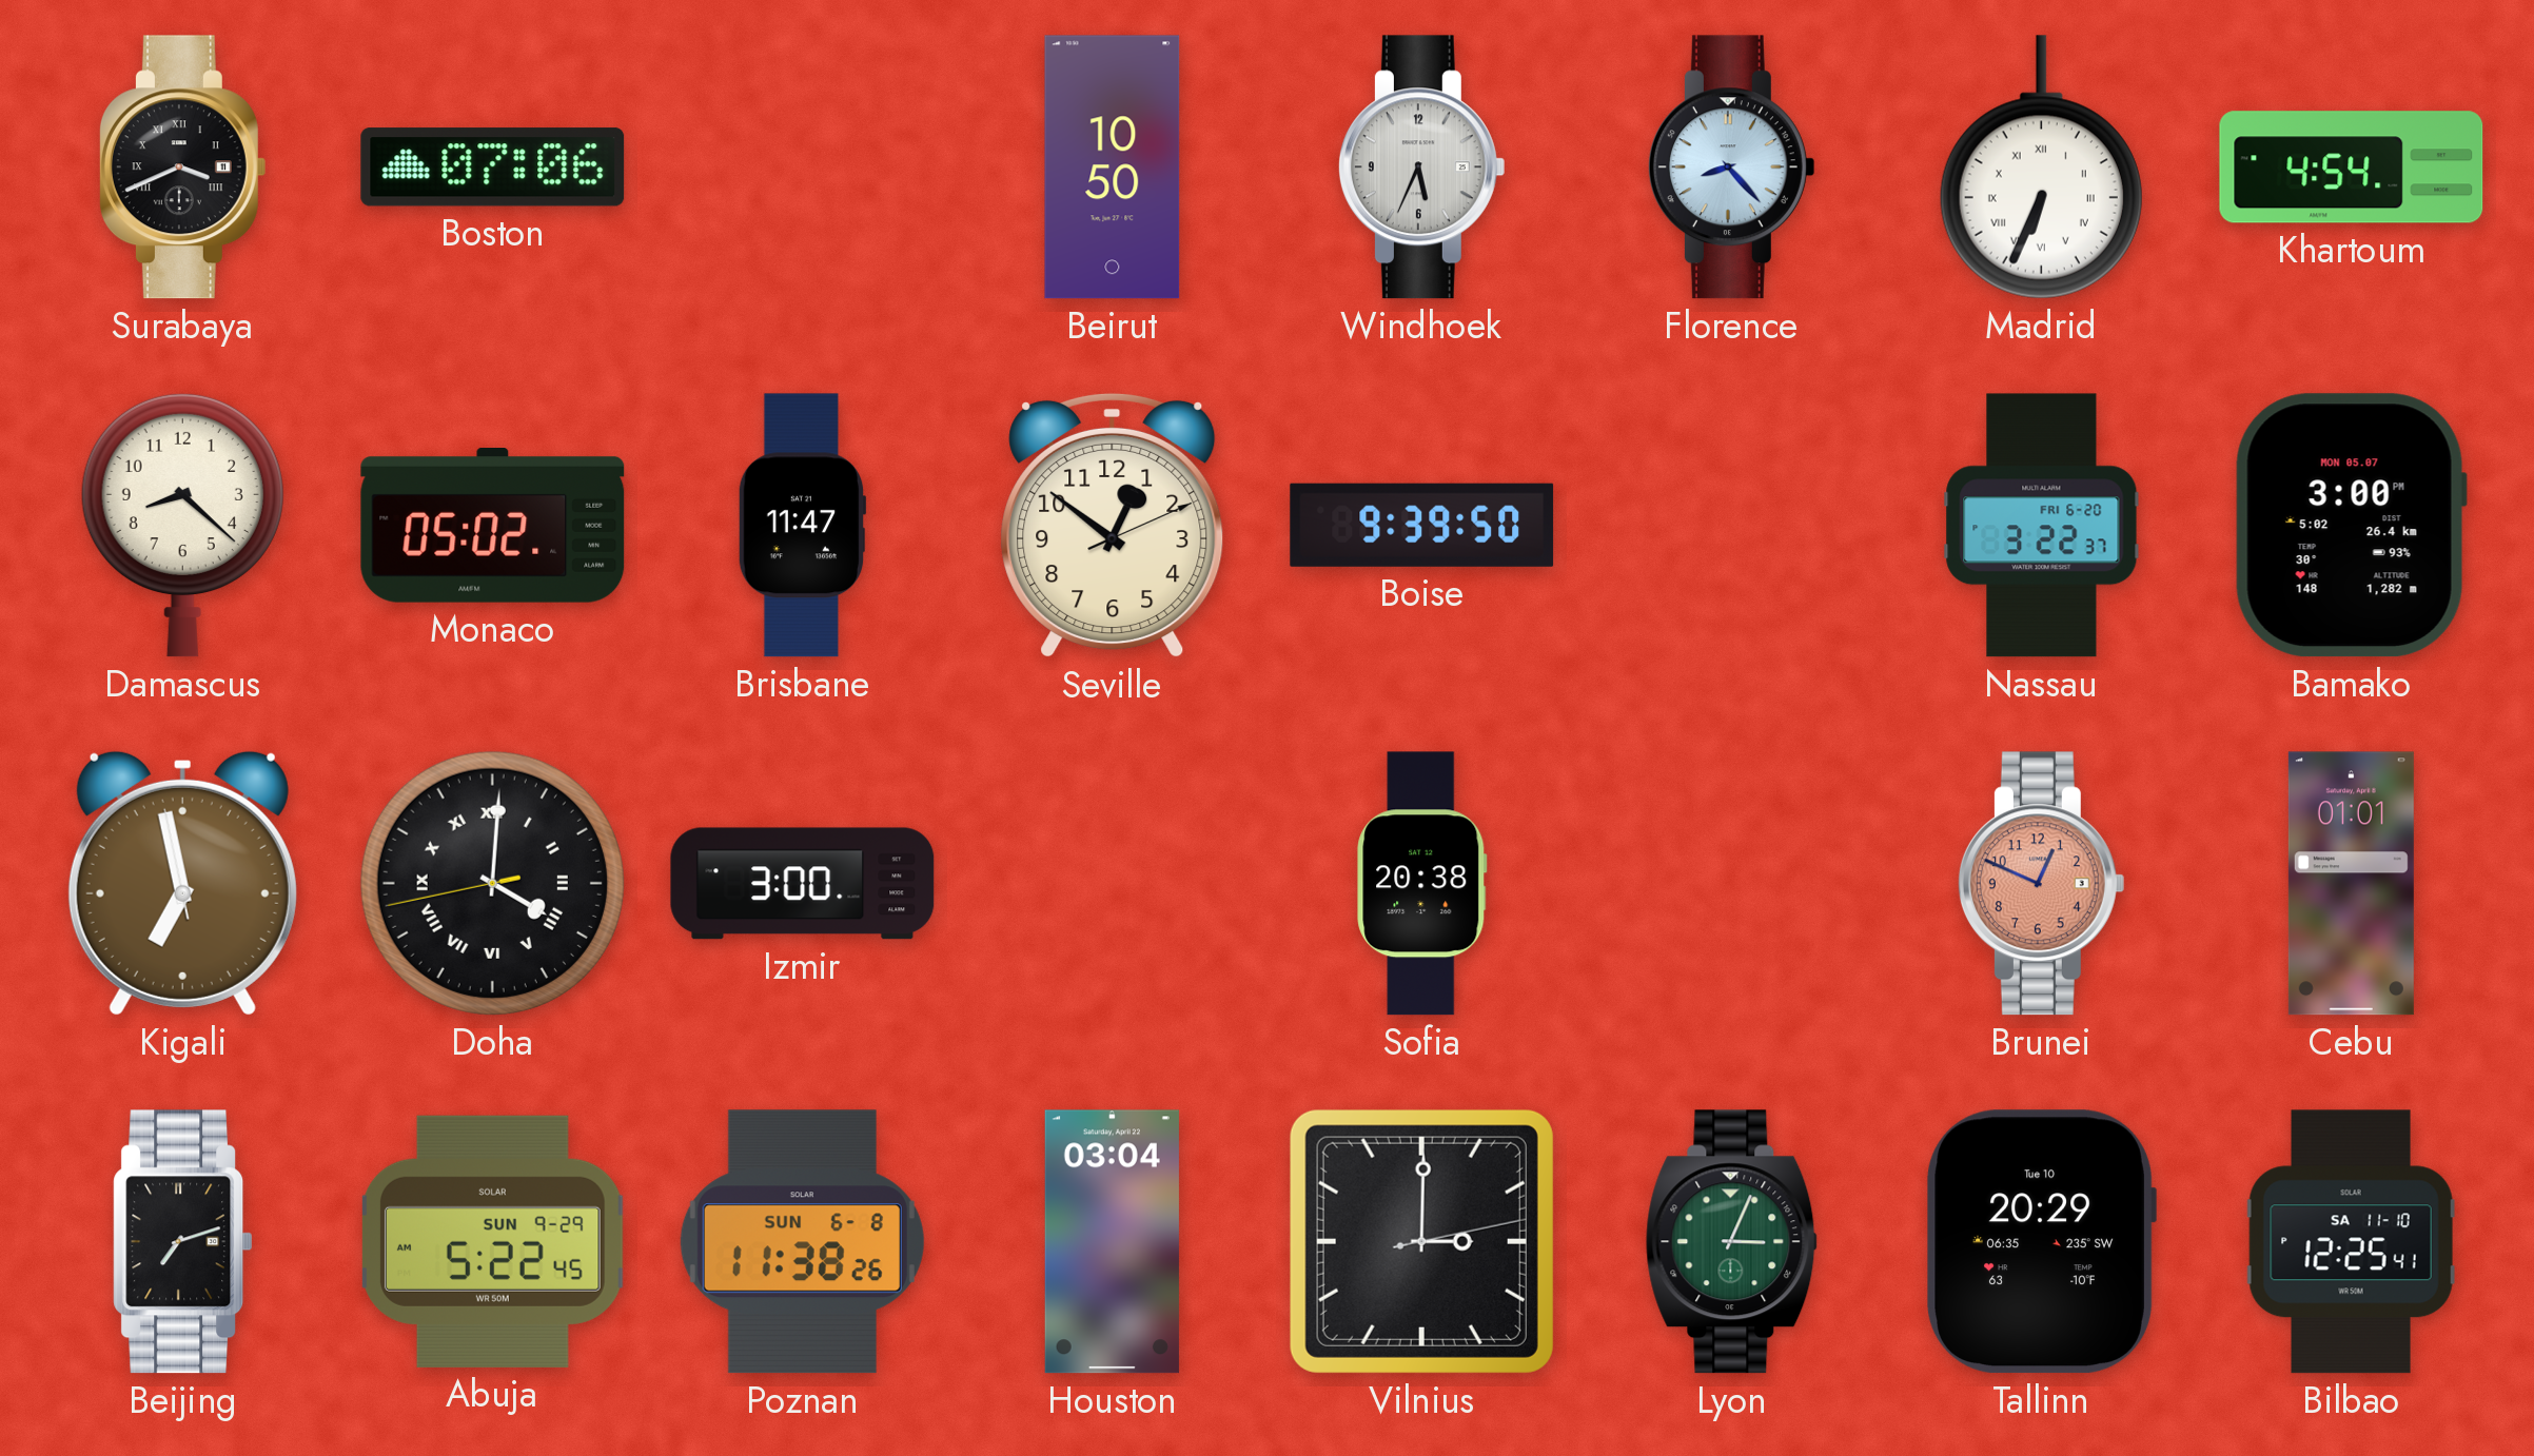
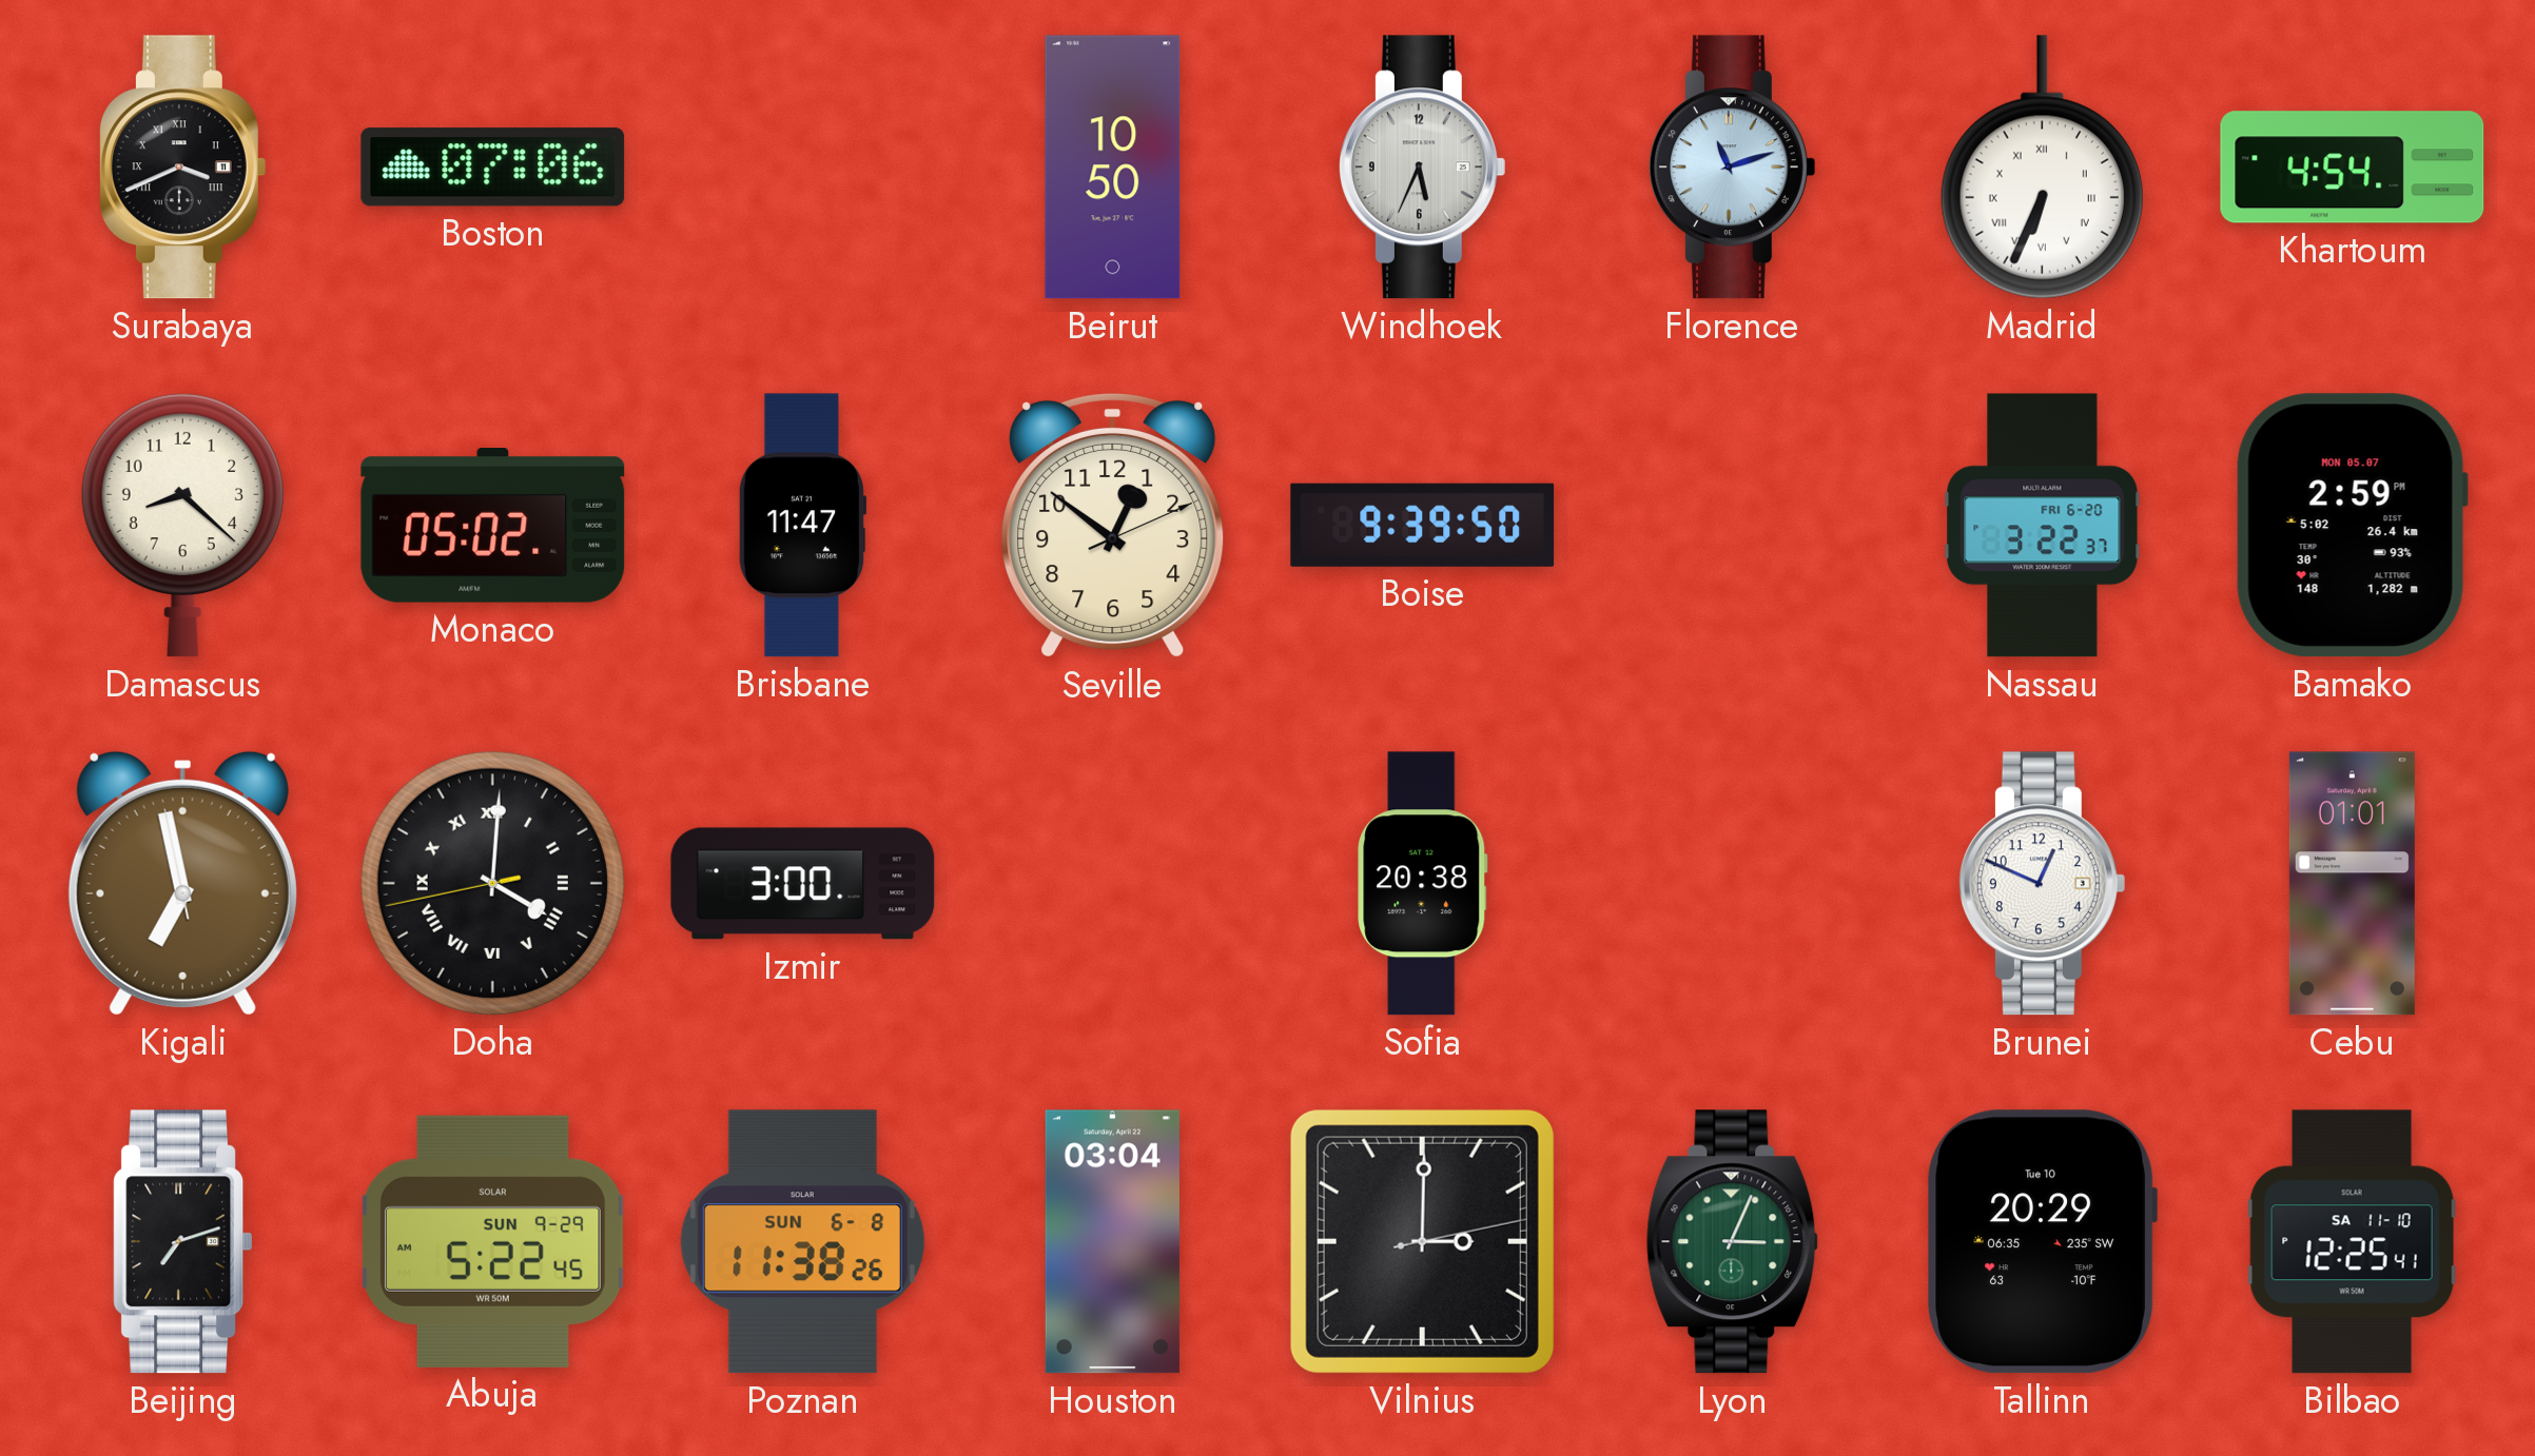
Florence: 8:23 -> 11:12 (1732, 168)
Bamako: 3:00 -> 2:59 (2352, 526)
Brunei dial: salmon -> white (2042, 884)
